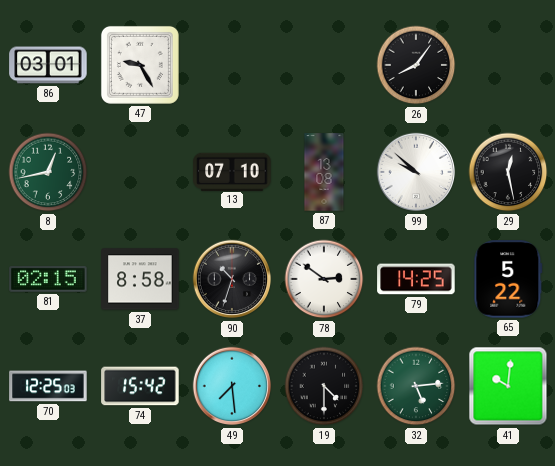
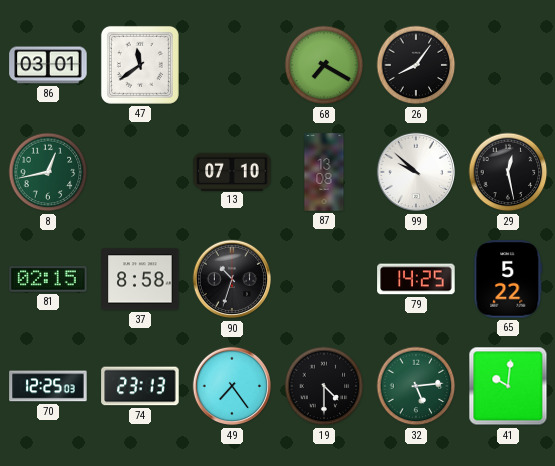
47: 9:25 -> 11:39 (140, 65)
68: none -> 7:20 (324, 65)
78: 2:51 -> none (324, 279)
74: 15:42 -> 23:13 (140, 386)
49: 7:29 -> 7:24 (232, 386)
